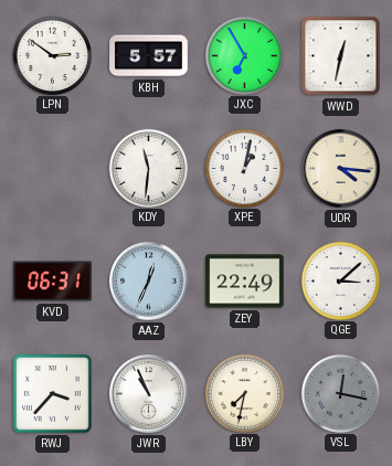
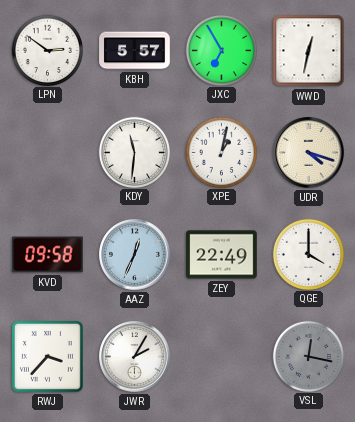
UDR: 4:16 -> 4:18 (309, 153)
KVD: 06:31 -> 09:58 (48, 255)
QGE: 3:08 -> 4:00 (308, 254)
JWR: 10:56 -> 2:05 (135, 357)
LBY: 7:32 -> none (244, 393)
